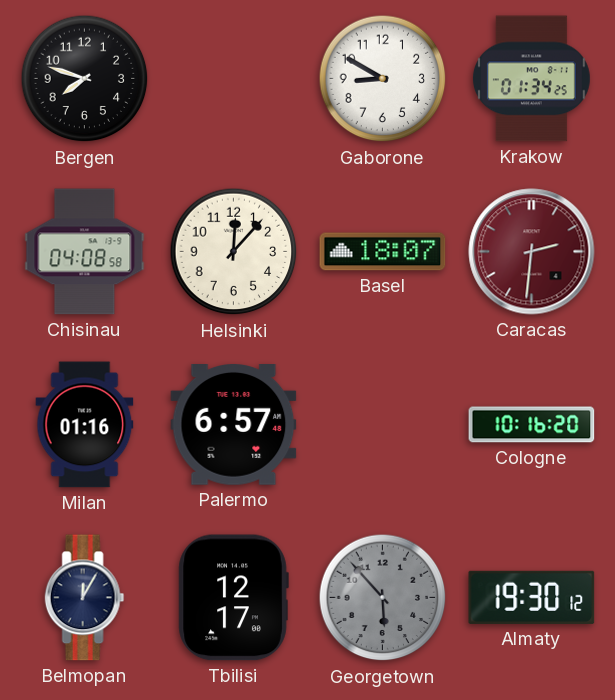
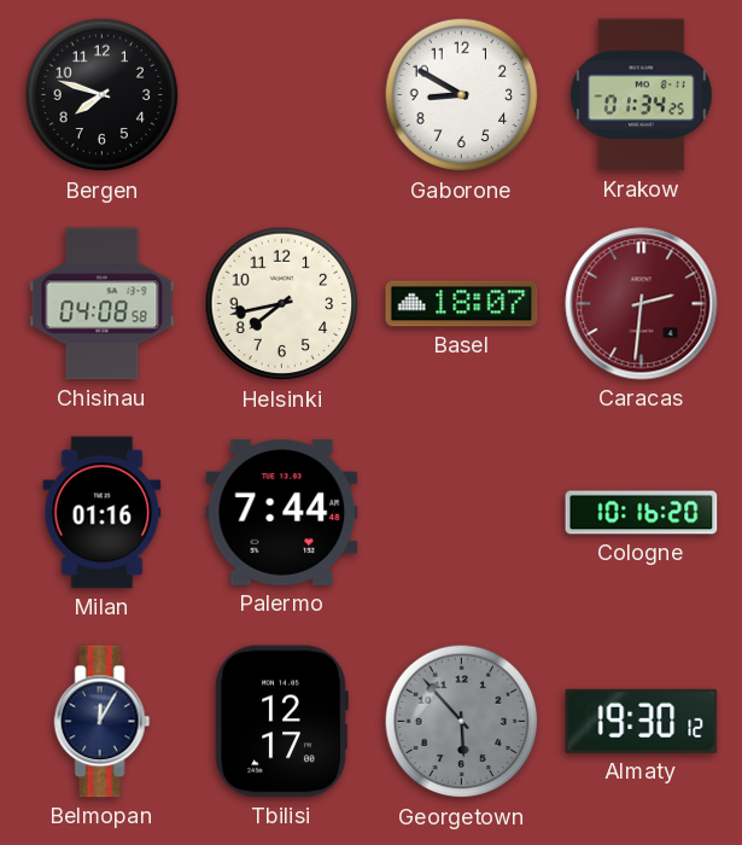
Helsinki: 12:07 -> 7:43 (282, 304)
Palermo: 6:57 -> 7:44 (282, 513)
